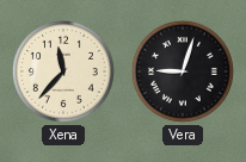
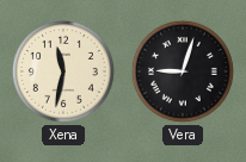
Xena: 11:37 -> 11:32 (63, 71)
